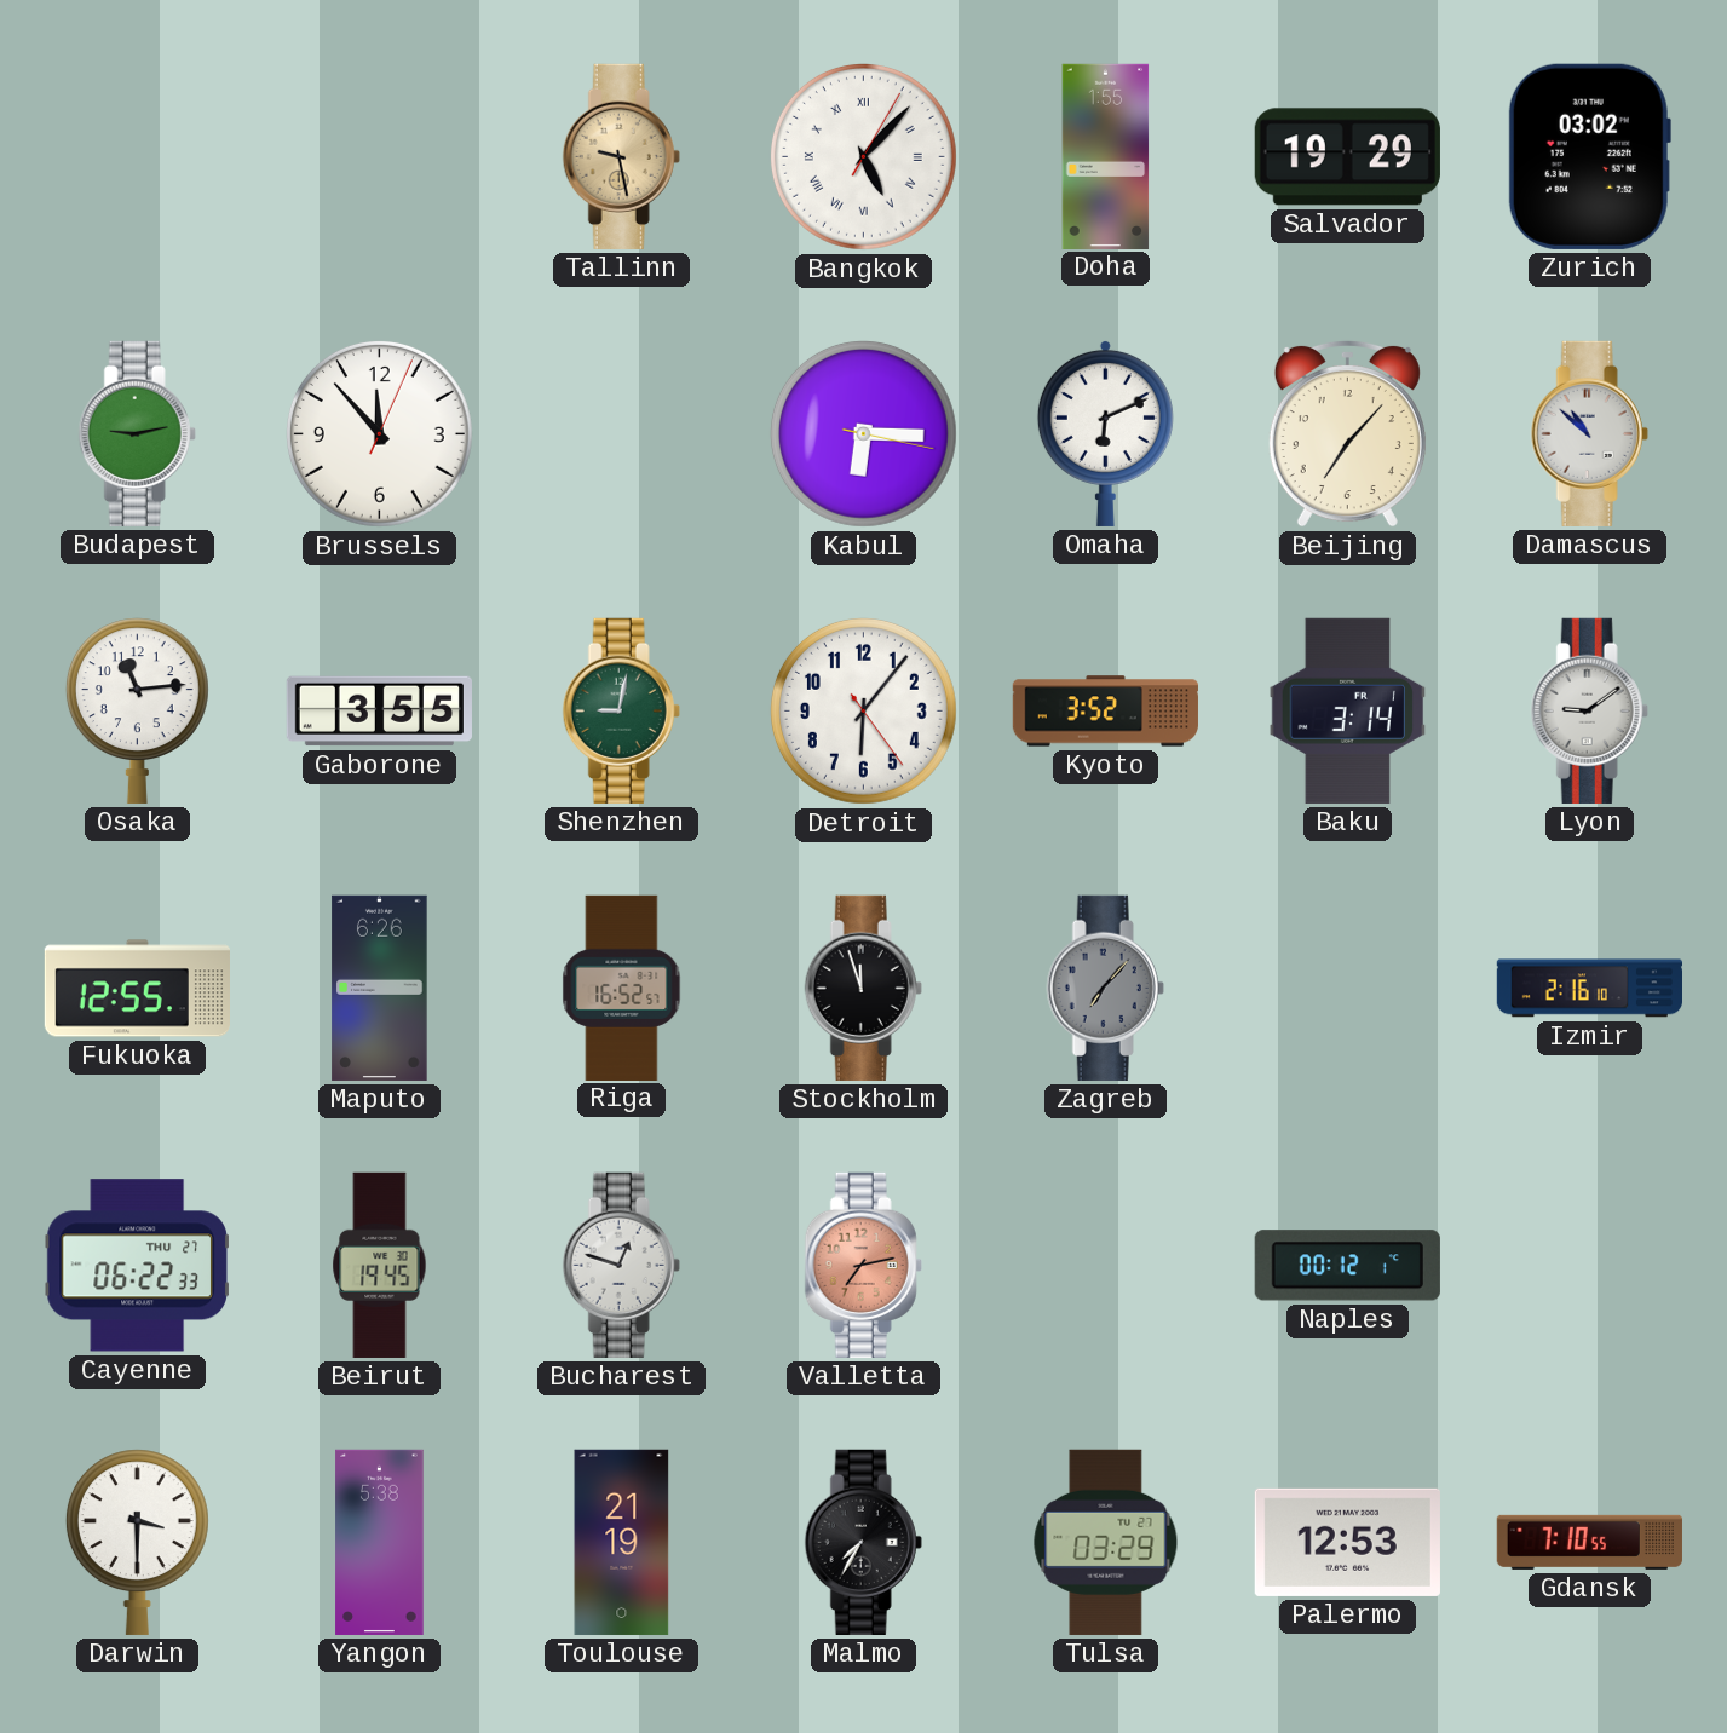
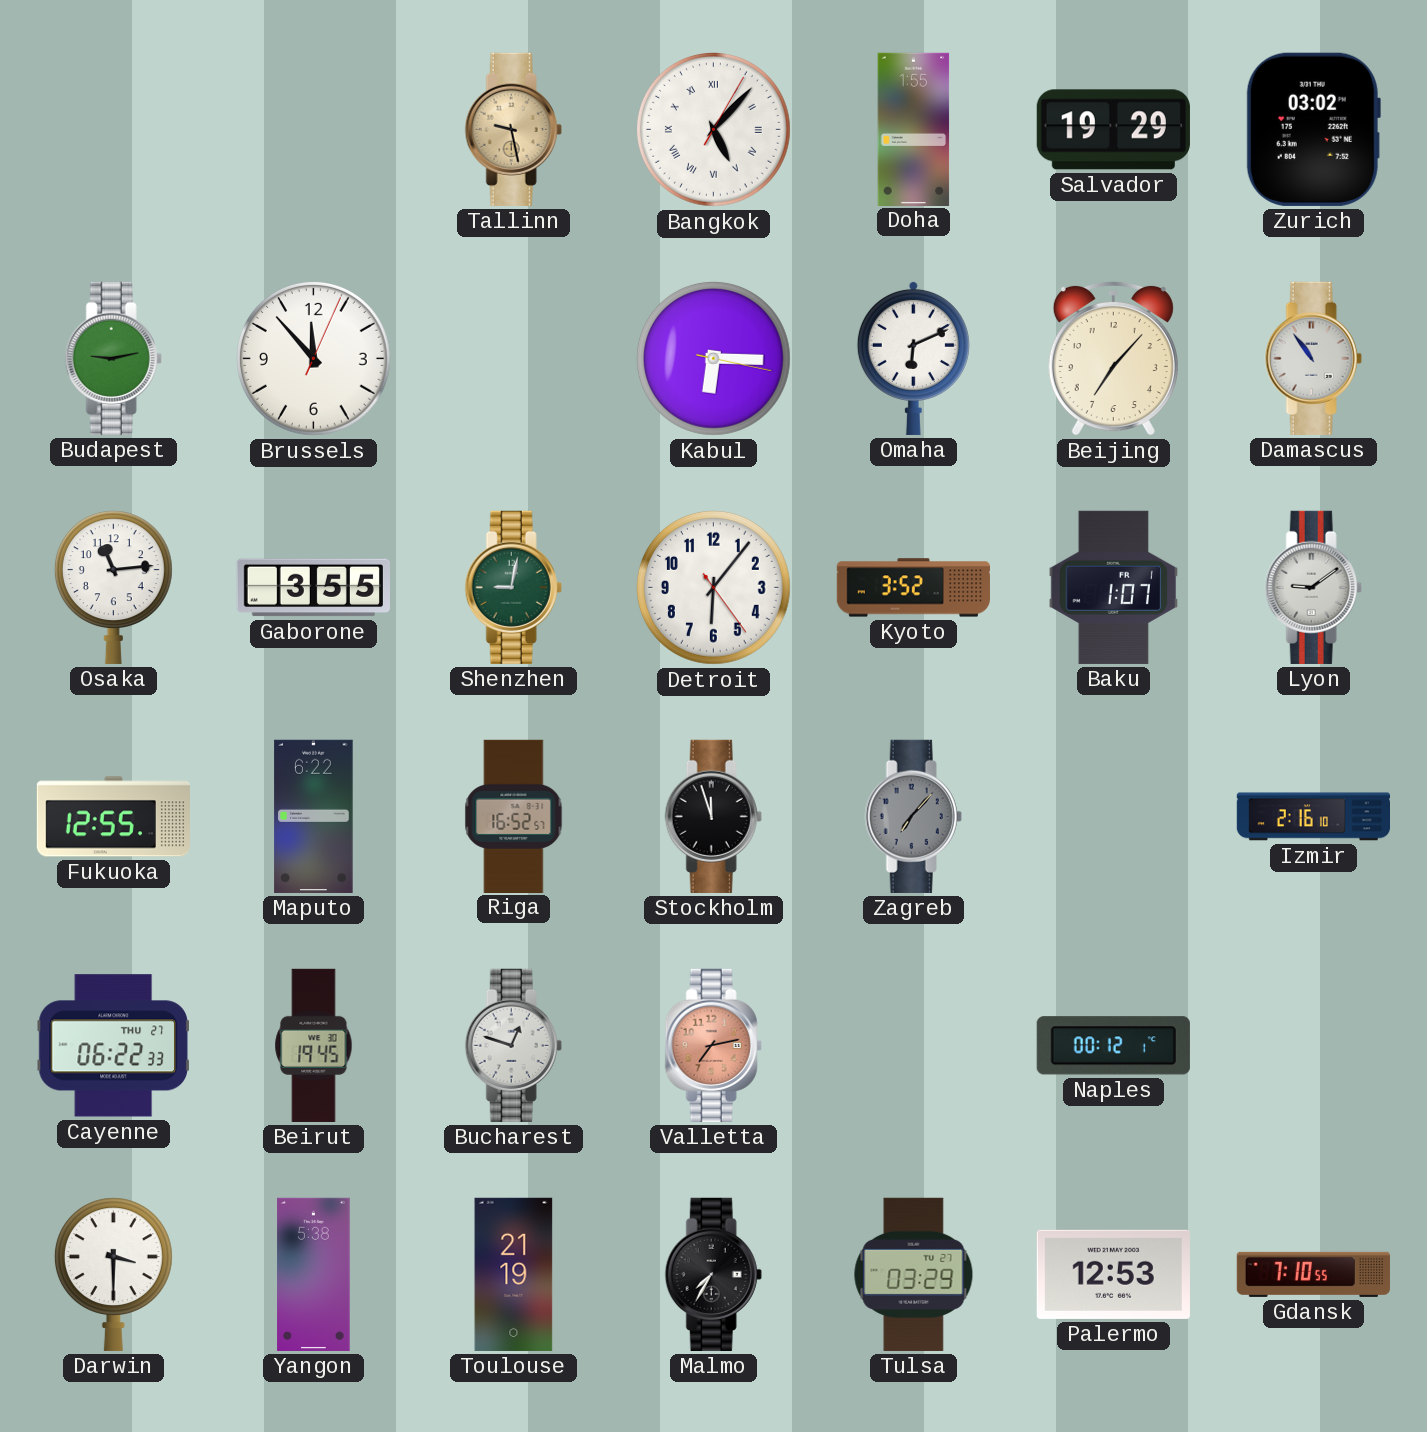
Damascus: 10:52 -> 10:54 (1313, 358)
Baku: 3:14 -> 1:07 (1114, 587)
Maputo: 6:26 -> 6:22 (314, 816)
